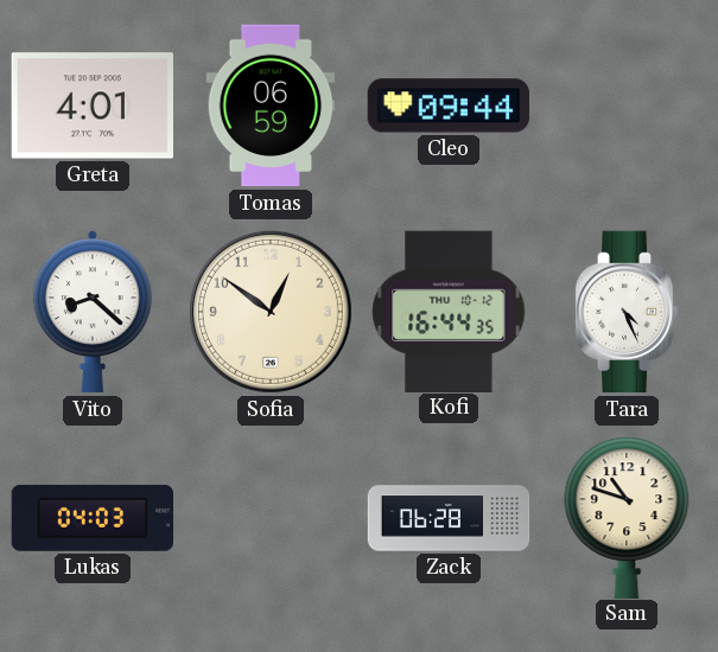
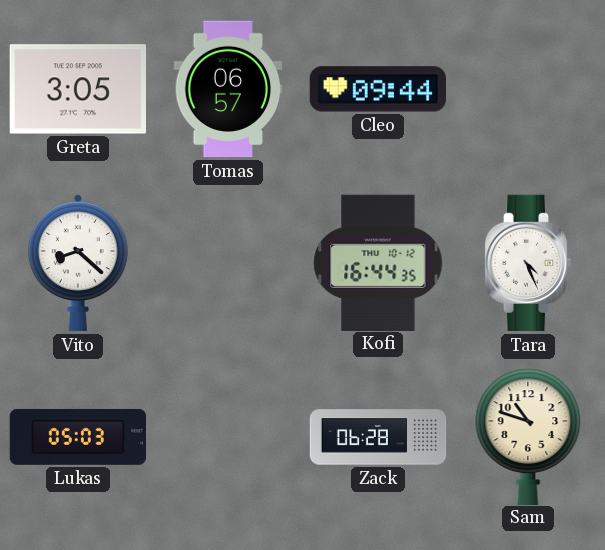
Greta: 4:01 -> 3:05 (77, 89)
Tomas: 06:59 -> 06:57 (228, 89)
Sofia: 12:51 -> none (271, 312)
Lukas: 04:03 -> 05:03 (77, 437)
